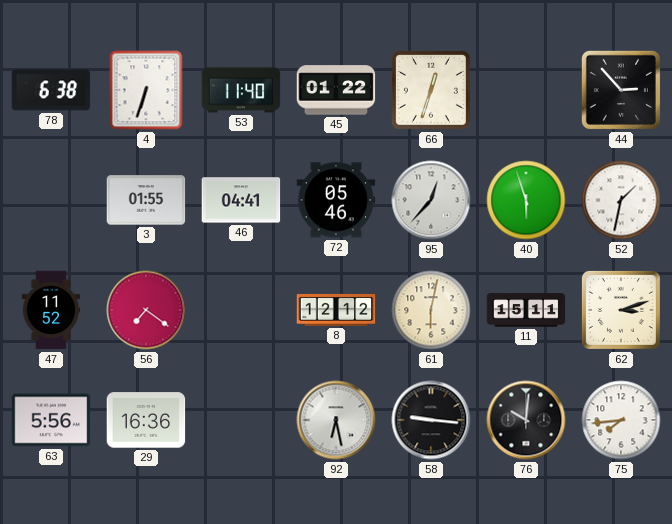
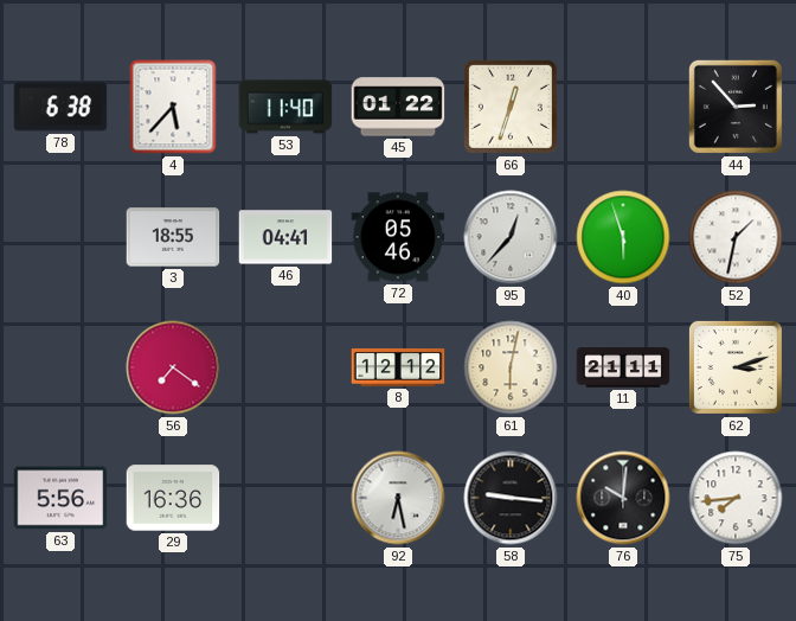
4: 6:33 -> 5:37 (173, 107)
3: 01:55 -> 18:55 (173, 237)
47: 11:52 -> none (51, 310)
11: 15:11 -> 21:11 (623, 367)
